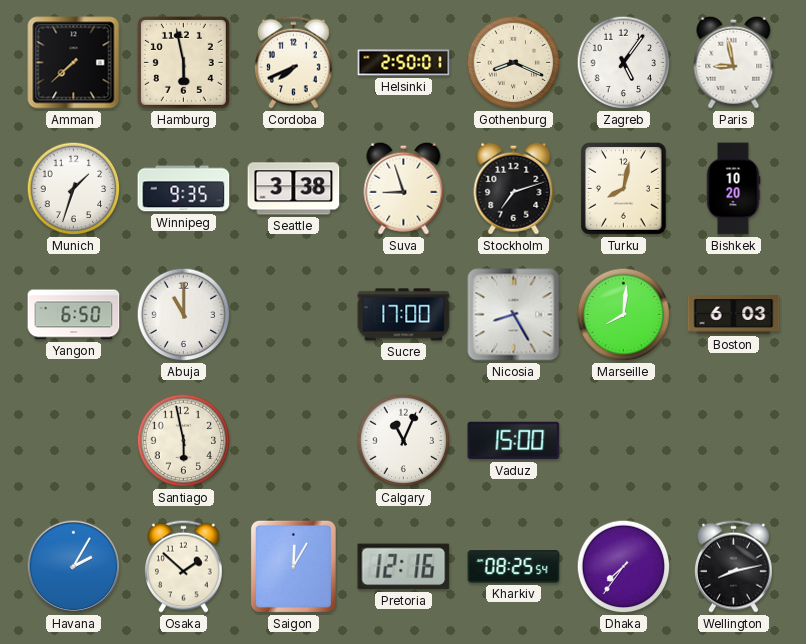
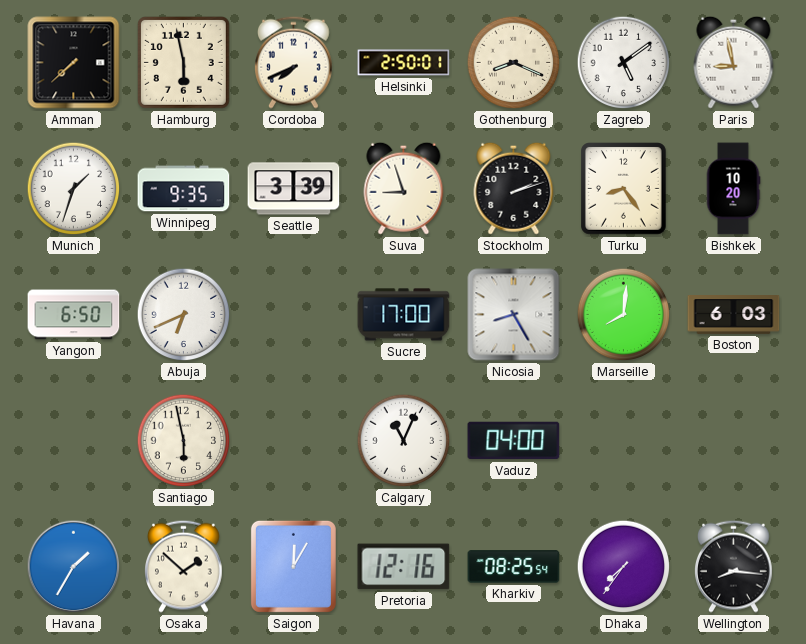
Zagreb: 5:06 -> 5:09 (624, 63)
Seattle: 3:38 -> 3:39 (294, 189)
Stockholm: 7:12 -> 2:12 (514, 188)
Turku: 8:02 -> 8:24 (624, 189)
Abuja: 11:00 -> 6:41 (184, 315)
Vaduz: 15:00 -> 04:00 (514, 441)
Havana: 2:05 -> 1:35 (74, 567)
Wellington: 8:13 -> 8:16 (734, 566)
